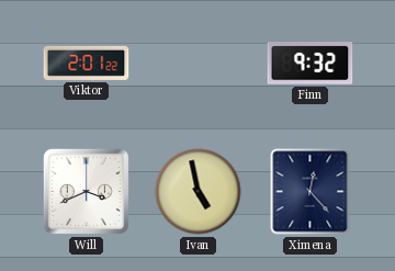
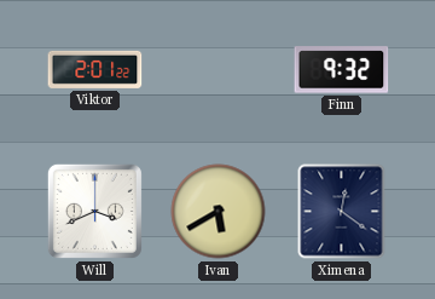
Ivan: 4:58 -> 5:40 (219, 212)
Ximena: 12:23 -> 12:21 (342, 212)
